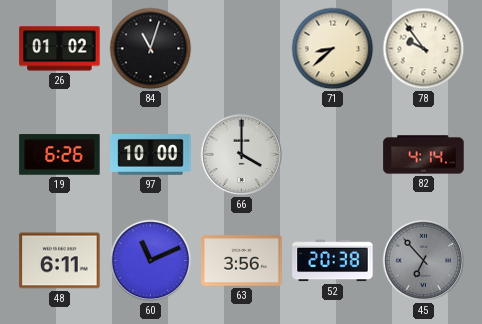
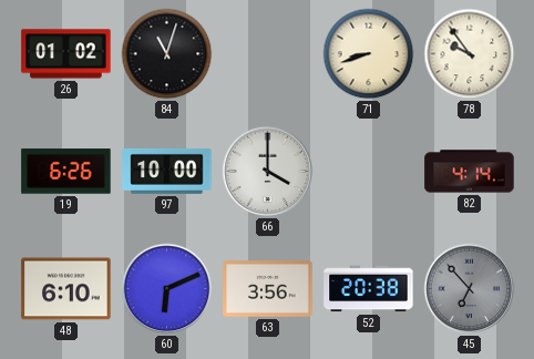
71: 8:38 -> 8:42 (369, 54)
48: 6:11 -> 6:10 (66, 289)
60: 11:11 -> 6:11 (167, 289)
